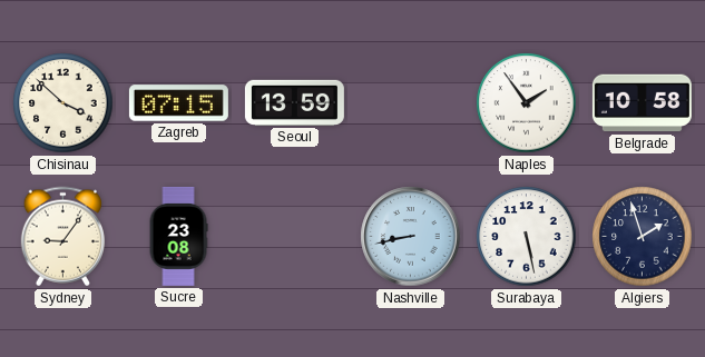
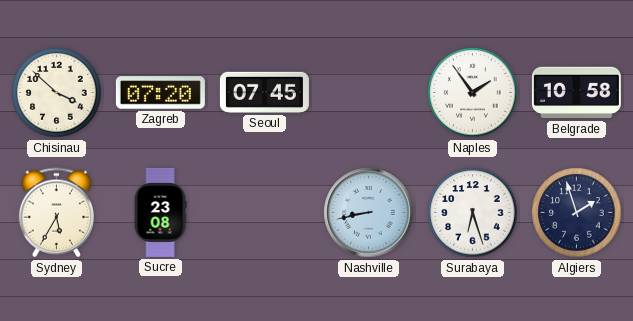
Zagreb: 07:15 -> 07:20 (160, 93)
Seoul: 13:59 -> 07:45 (264, 92)
Sydney: 9:06 -> 5:35 (56, 213)
Surabaya: 5:28 -> 6:27 (473, 213)
